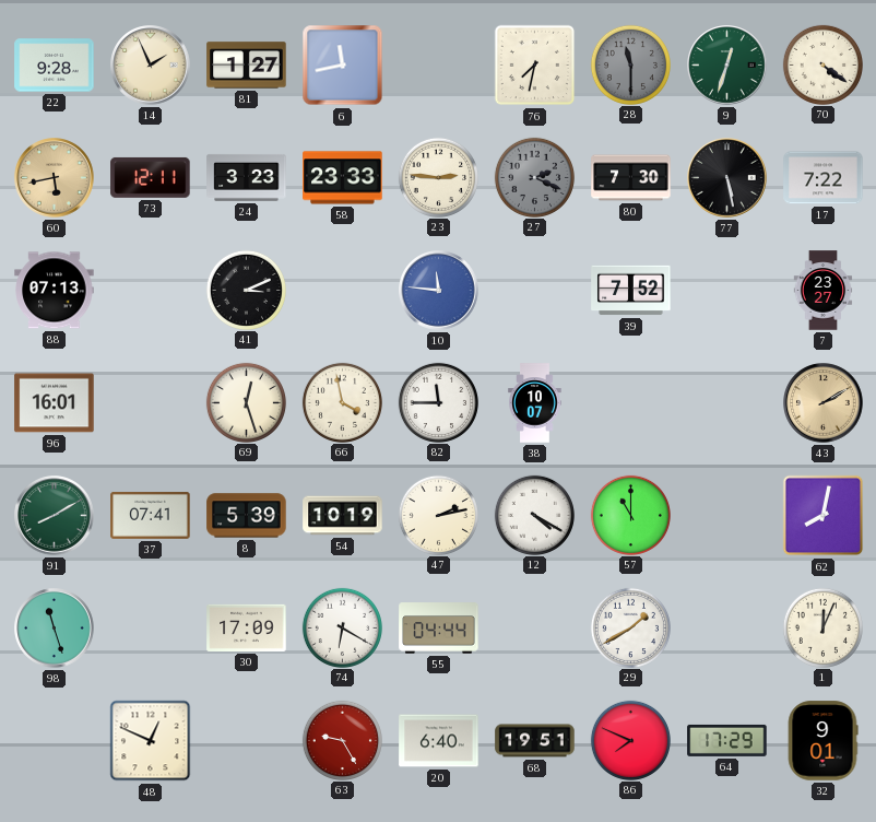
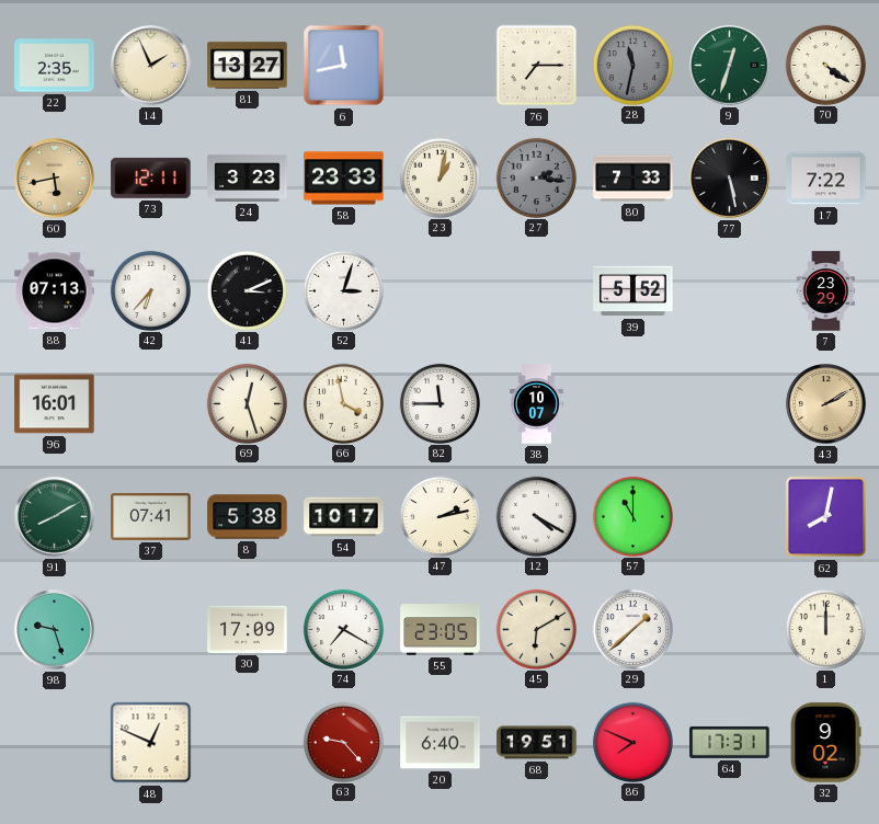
22: 9:28 -> 2:35 (55, 66)
81: 1:27 -> 13:27 (248, 66)
76: 7:32 -> 7:15 (537, 66)
28: 11:30 -> 11:32 (632, 65)
23: 2:46 -> 1:02 (439, 178)
27: 2:19 -> 2:16 (536, 178)
80: 7:30 -> 7:33 (633, 179)
42: none -> 6:37 (150, 290)
52: none -> 3:03 (343, 290)
10: 11:46 -> none (439, 291)
39: 7:52 -> 5:52 (633, 291)
7: 23:27 -> 23:29 (826, 291)
8: 5:39 -> 5:38 (248, 517)
54: 10:19 -> 10:17 (344, 517)
98: 11:27 -> 9:27 (55, 630)
74: 6:20 -> 7:20 (343, 629)
55: 04:44 -> 23:05 (441, 630)
45: none -> 6:10 (536, 629)
29: 1:40 -> 1:38 (632, 629)
1: 12:04 -> 12:00 (825, 629)
63: 9:25 -> 9:23 (343, 742)
64: 17:29 -> 17:31 (730, 742)
32: 9:01 -> 9:02 (825, 743)
